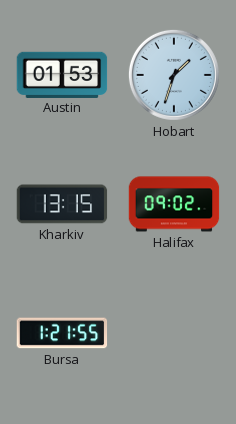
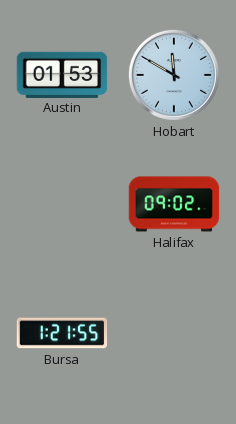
Hobart: 1:33 -> 11:50 (174, 75)
Kharkiv: 13:15 -> none (62, 204)
